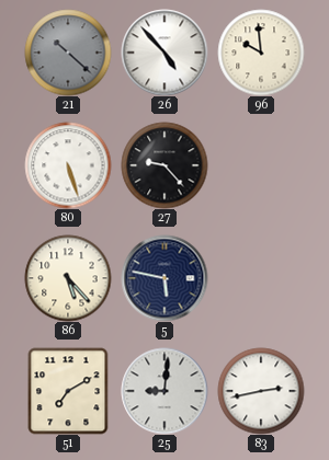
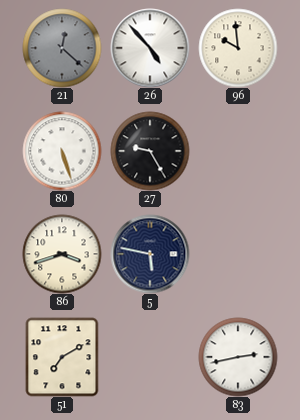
21: 10:22 -> 12:22 (62, 48)
27: 9:23 -> 9:25 (150, 151)
86: 5:23 -> 3:42 (62, 254)
25: 9:01 -> none (164, 391)
